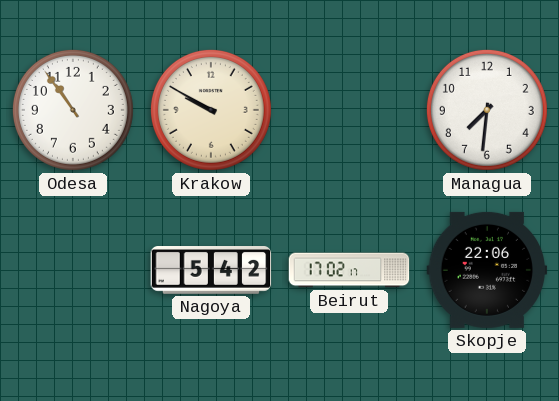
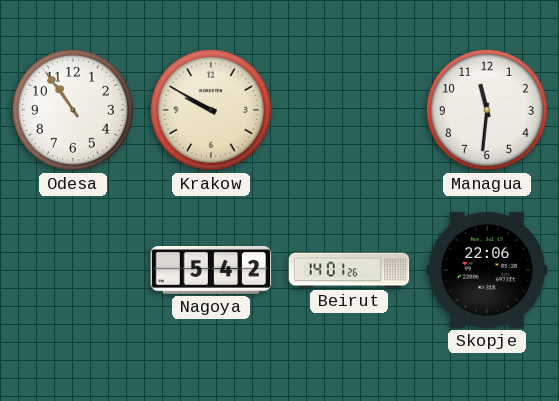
Managua: 7:31 -> 11:31 (487, 110)
Beirut: 17:02 -> 14:01 (349, 270)
